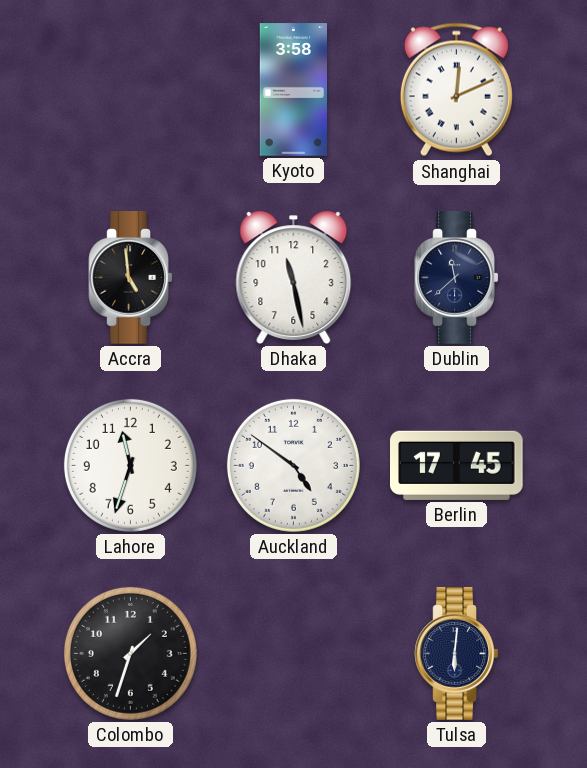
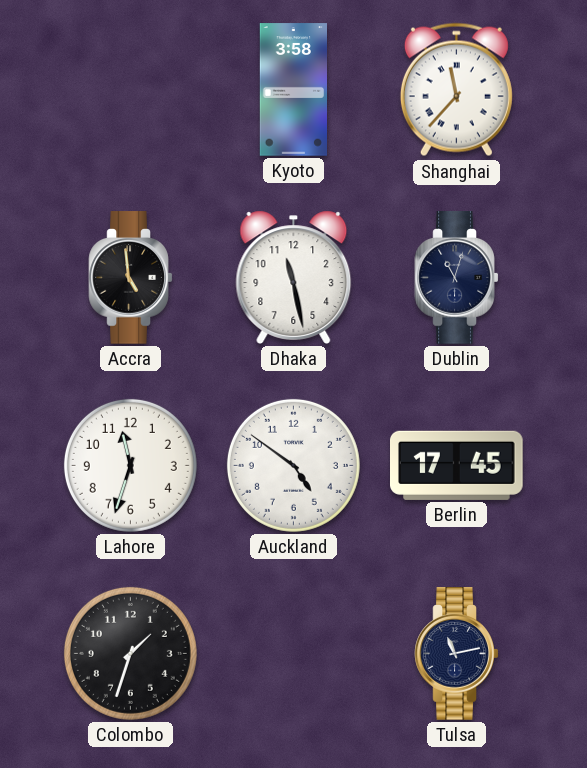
Shanghai: 12:11 -> 11:37 (456, 90)
Dublin: 11:38 -> 11:03 (457, 278)
Tulsa: 6:01 -> 11:13 (457, 654)
